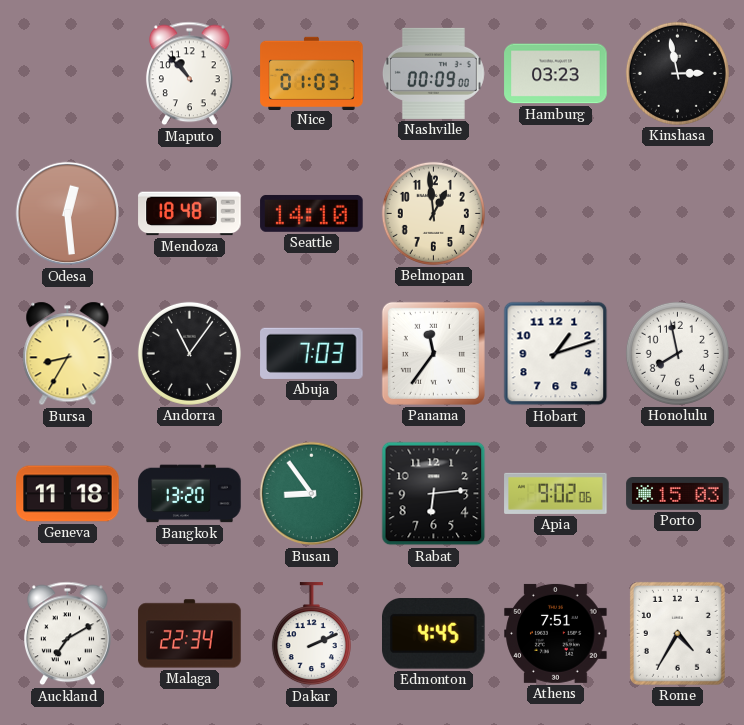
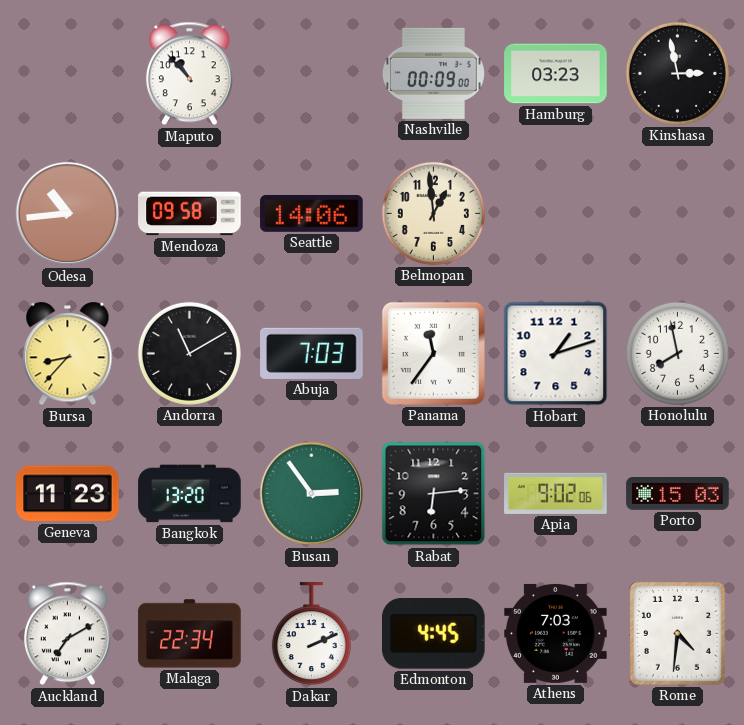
Nice: 01:03 -> none (312, 73)
Odesa: 12:29 -> 10:44 (68, 214)
Mendoza: 18:48 -> 09:58 (190, 214)
Seattle: 14:10 -> 14:06 (312, 213)
Bursa: 8:35 -> 8:37 (68, 354)
Andorra: 11:06 -> 11:10 (189, 353)
Geneva: 11:18 -> 11:23 (68, 494)
Busan: 8:54 -> 2:54 (312, 494)
Athens: 7:51 -> 7:03 (556, 633)
Rome: 4:35 -> 4:31 (677, 633)
